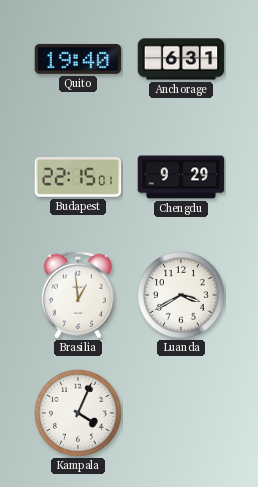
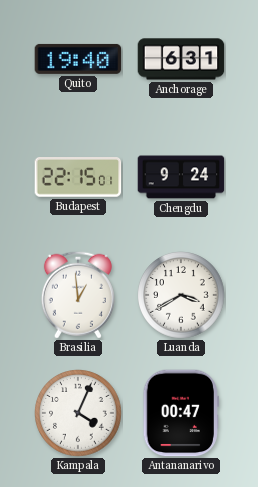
Chengdu: 9:29 -> 9:24 (181, 177)
Antananarivo: none -> 00:47 (181, 413)
